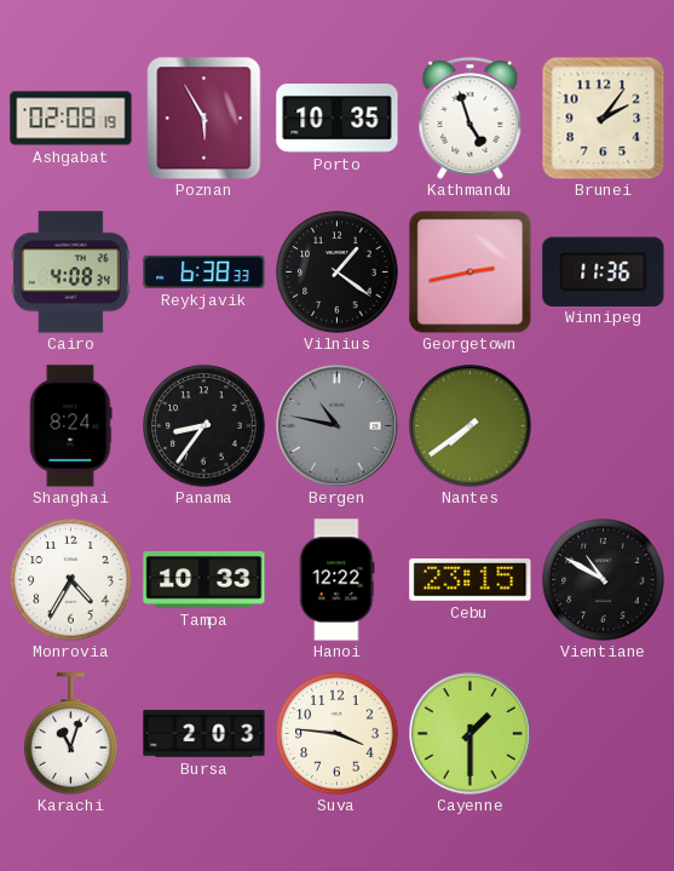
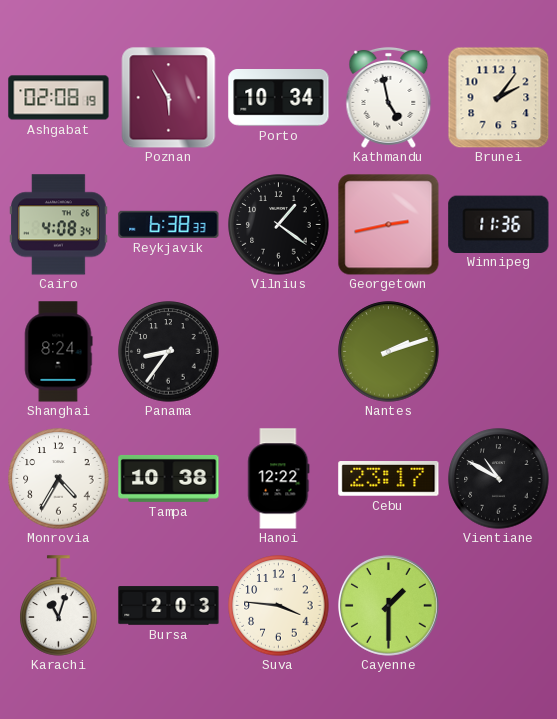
Porto: 10:35 -> 10:34 (279, 98)
Kathmandu: 4:57 -> 4:58 (389, 98)
Bergen: 10:47 -> none (338, 426)
Nantes: 7:39 -> 2:12 (389, 352)
Tampa: 10:33 -> 10:38 (169, 478)
Cebu: 23:15 -> 23:17 (389, 479)
